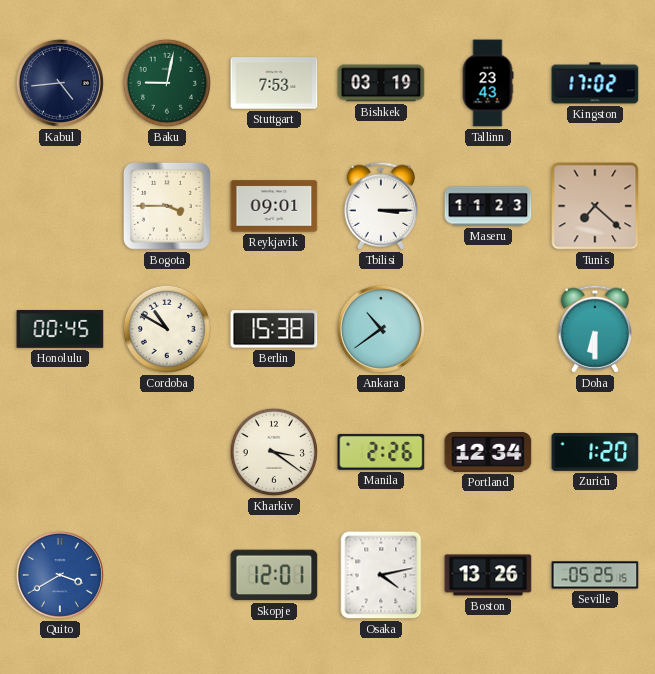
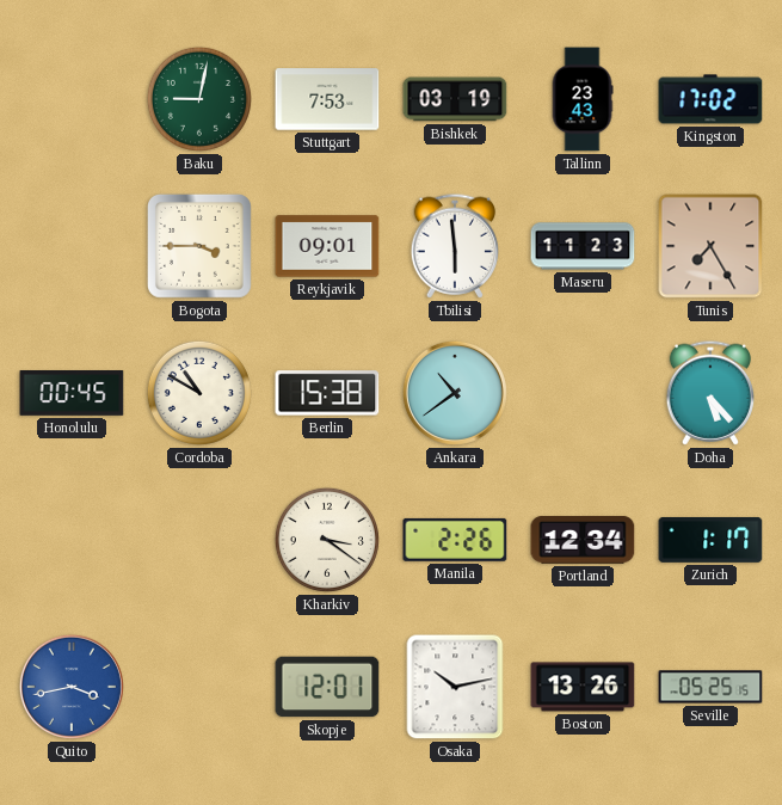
Kabul: 4:44 -> none (60, 83)
Tbilisi: 3:15 -> 5:59 (455, 246)
Tunis: 7:22 -> 7:25 (710, 246)
Doha: 6:30 -> 5:23 (710, 393)
Zurich: 1:20 -> 1:17 (710, 540)
Quito: 3:40 -> 3:43 (72, 687)
Osaka: 4:13 -> 10:13 (455, 687)
